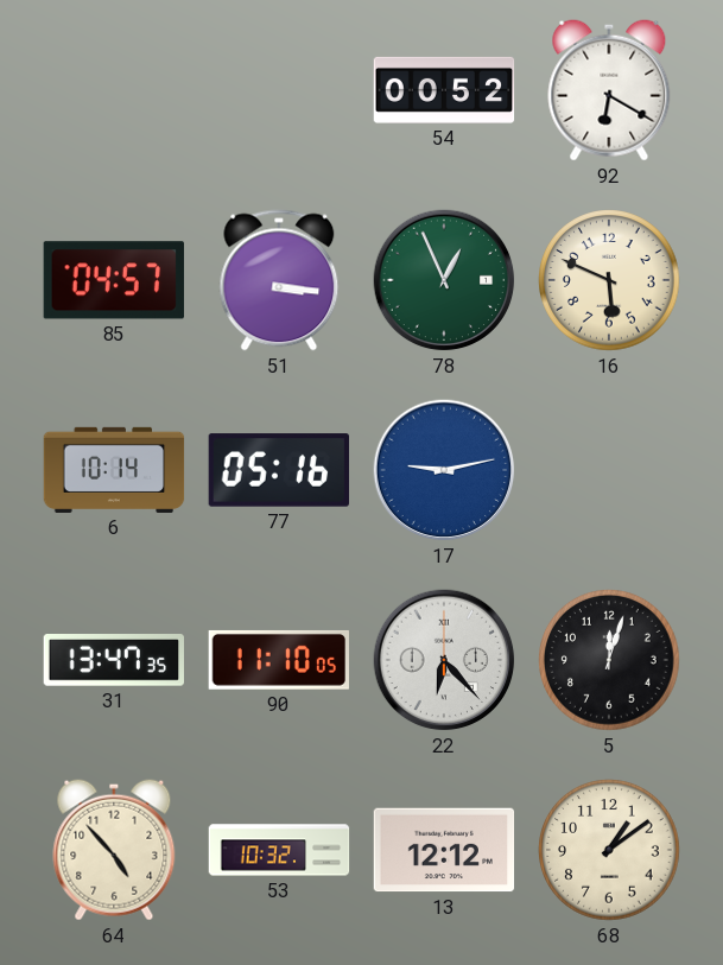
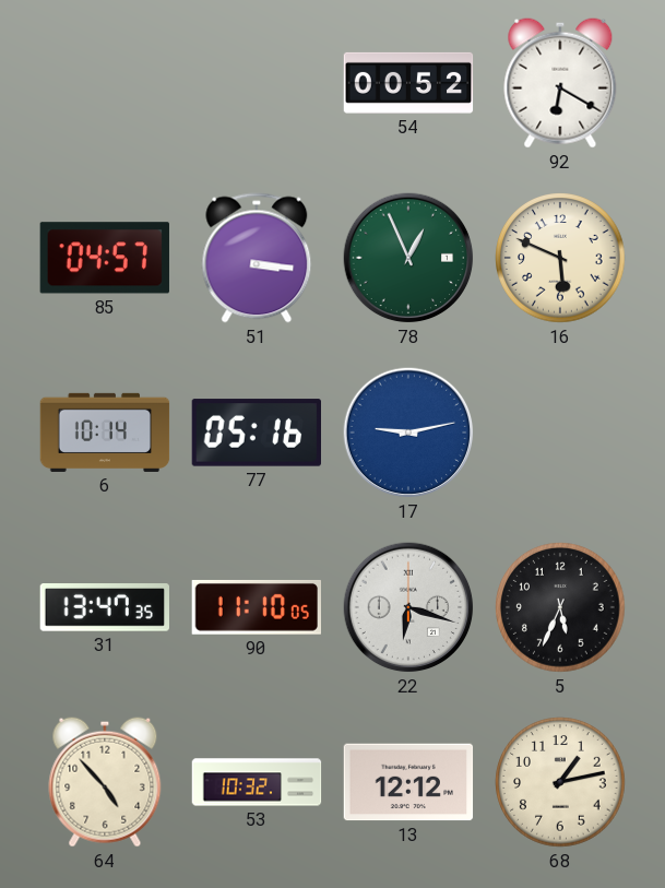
22: 6:23 -> 6:18 (408, 607)
5: 12:03 -> 5:34 (560, 607)
68: 1:09 -> 1:13 (560, 782)
